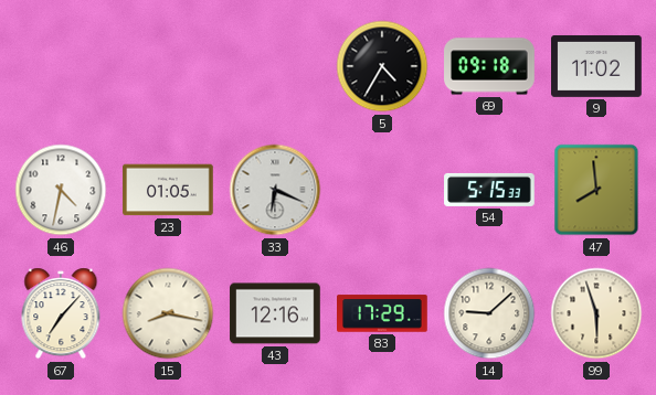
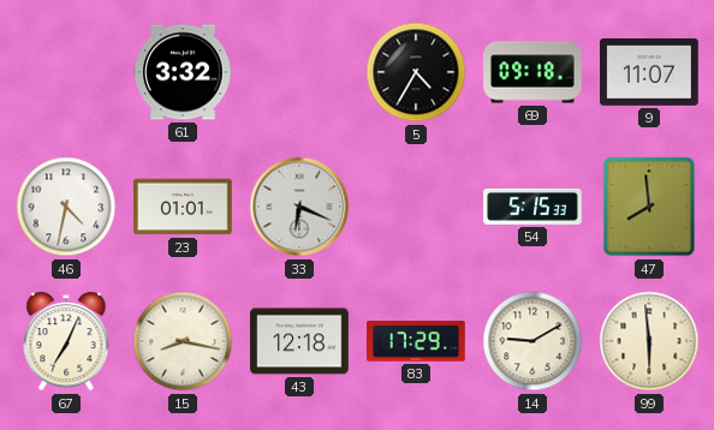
61: none -> 3:32 (183, 72)
9: 11:02 -> 11:07 (650, 72)
23: 01:05 -> 01:01 (183, 207)
67: 7:07 -> 7:04 (66, 341)
43: 12:16 -> 12:18 (299, 341)
14: 9:08 -> 9:10 (532, 341)
99: 5:57 -> 5:59 (649, 341)
